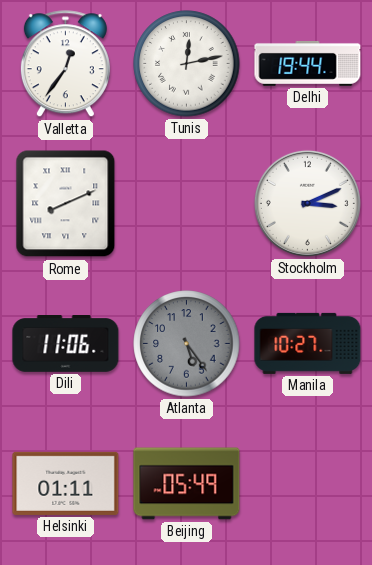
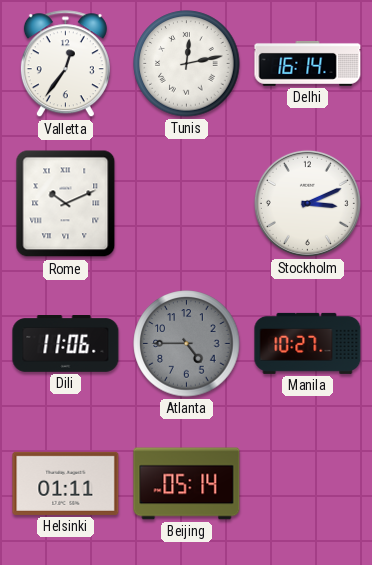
Delhi: 19:44 -> 16:14 (308, 63)
Rome: 8:11 -> 10:11 (66, 204)
Atlanta: 5:24 -> 4:45 (187, 344)
Beijing: 05:49 -> 05:14 (187, 484)
